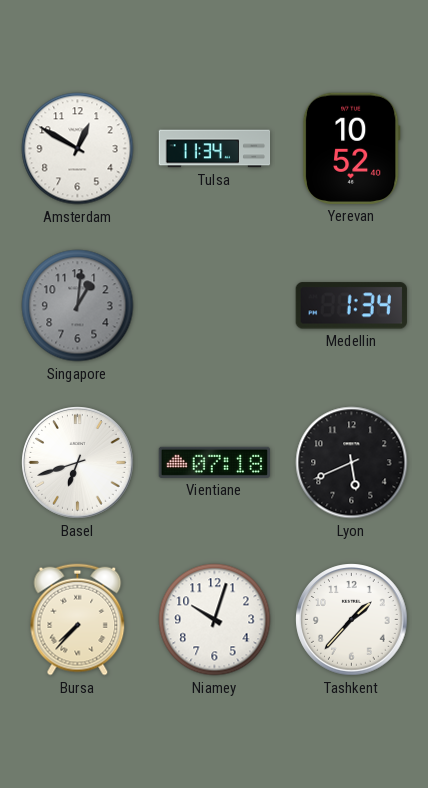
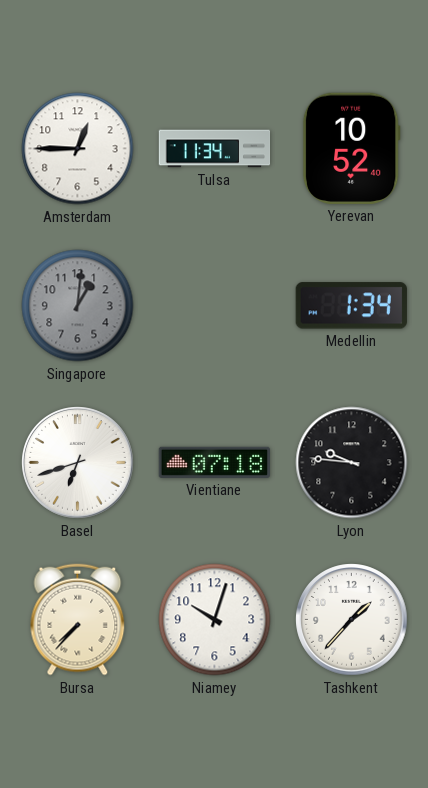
Amsterdam: 12:50 -> 12:45 (78, 149)
Lyon: 5:41 -> 9:46 (352, 463)
